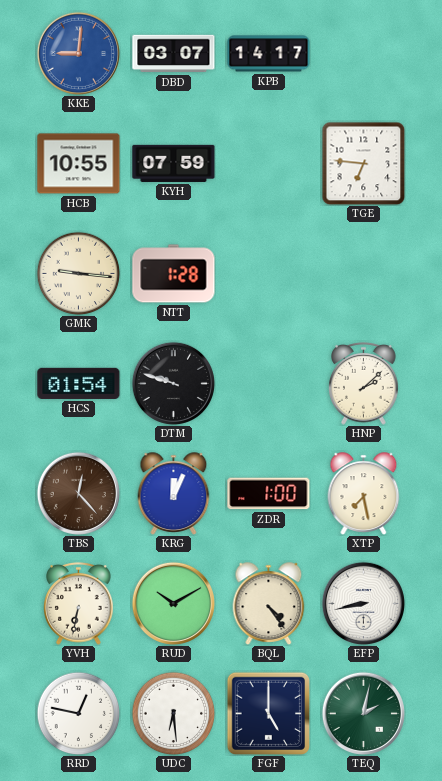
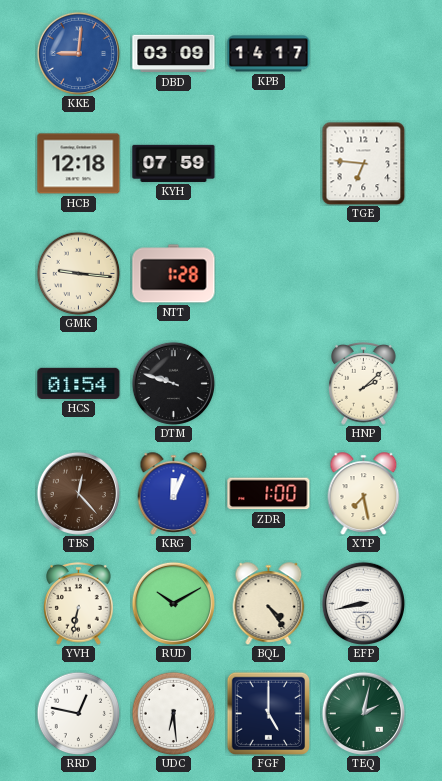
DBD: 03:07 -> 03:09 (174, 54)
HCB: 10:55 -> 12:18 (79, 164)
